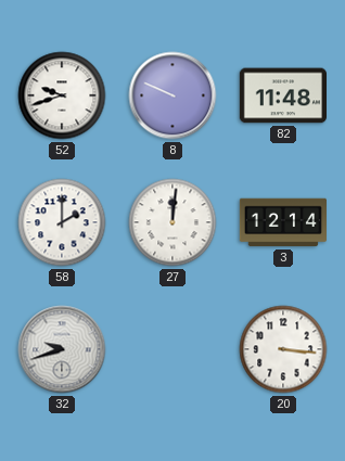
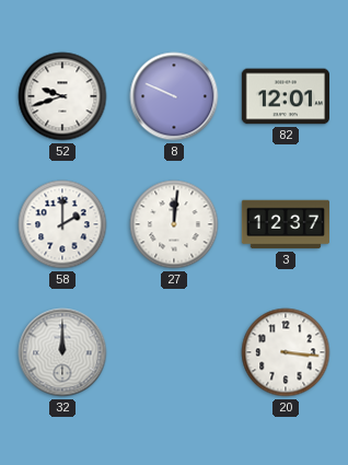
82: 11:48 -> 12:01 (285, 96)
3: 12:14 -> 12:37 (285, 224)
32: 9:42 -> 12:00 (62, 352)
